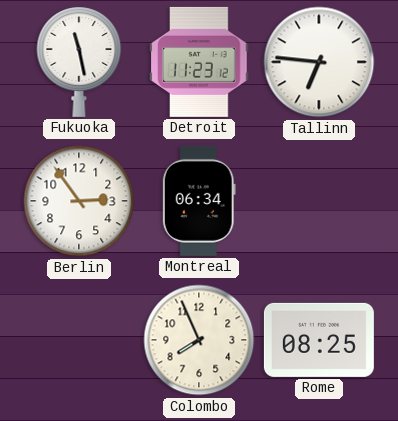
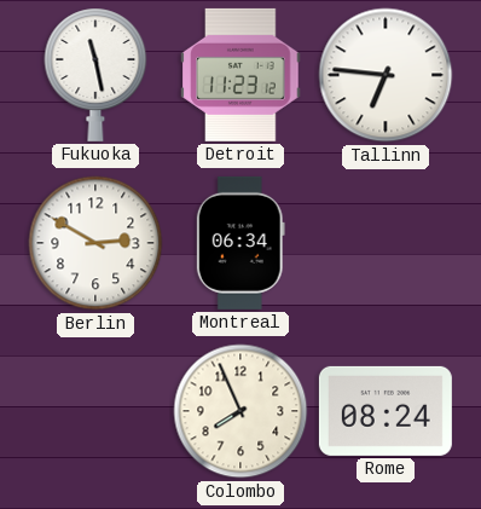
Berlin: 2:54 -> 2:50 (95, 243)
Rome: 08:25 -> 08:24 (386, 411)
